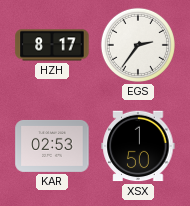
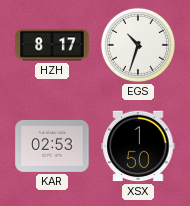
EGS: 2:36 -> 10:33 (138, 45)
